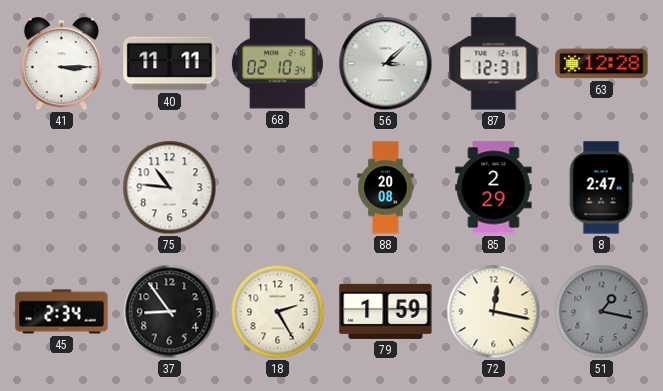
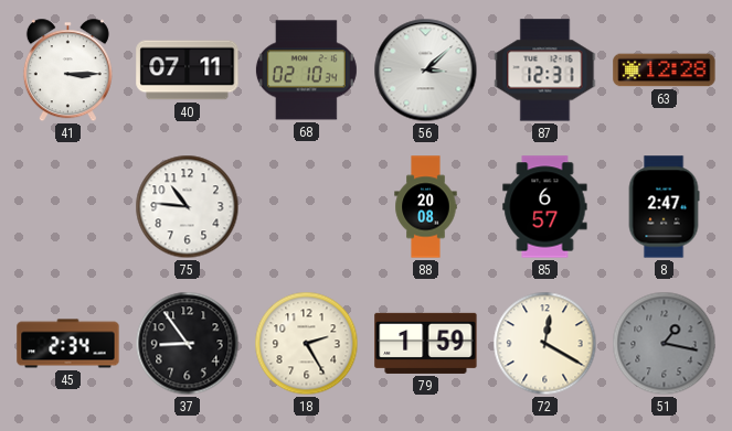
40: 11:11 -> 07:11 (188, 71)
85: 2:29 -> 6:57 (545, 207)
72: 12:17 -> 12:20 (545, 344)
